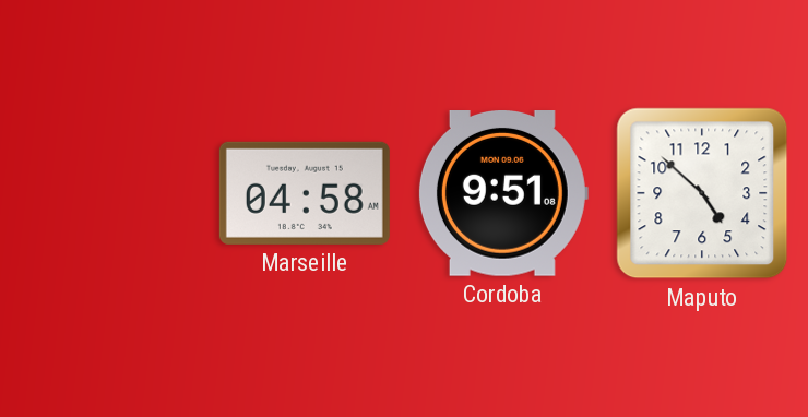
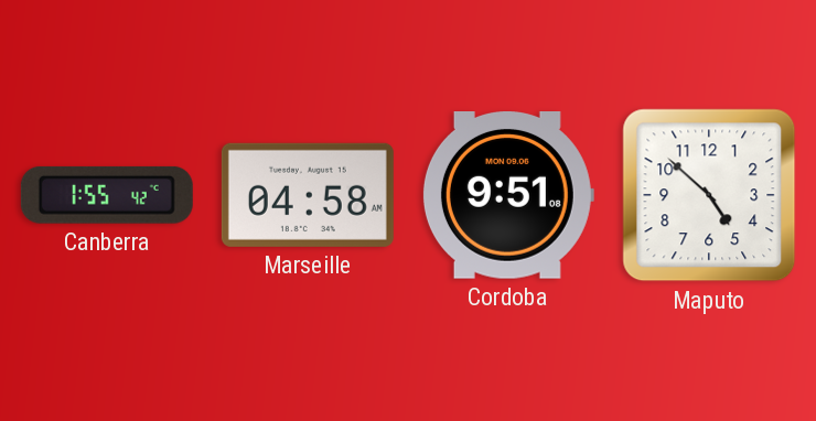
Canberra: none -> 1:55 (107, 195)
